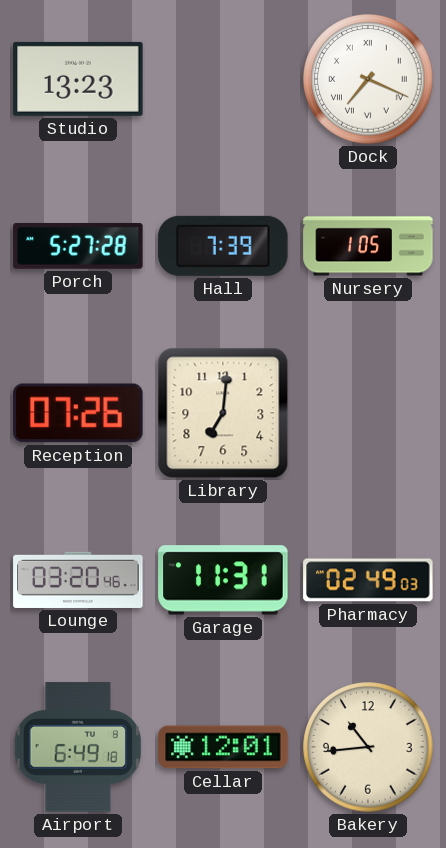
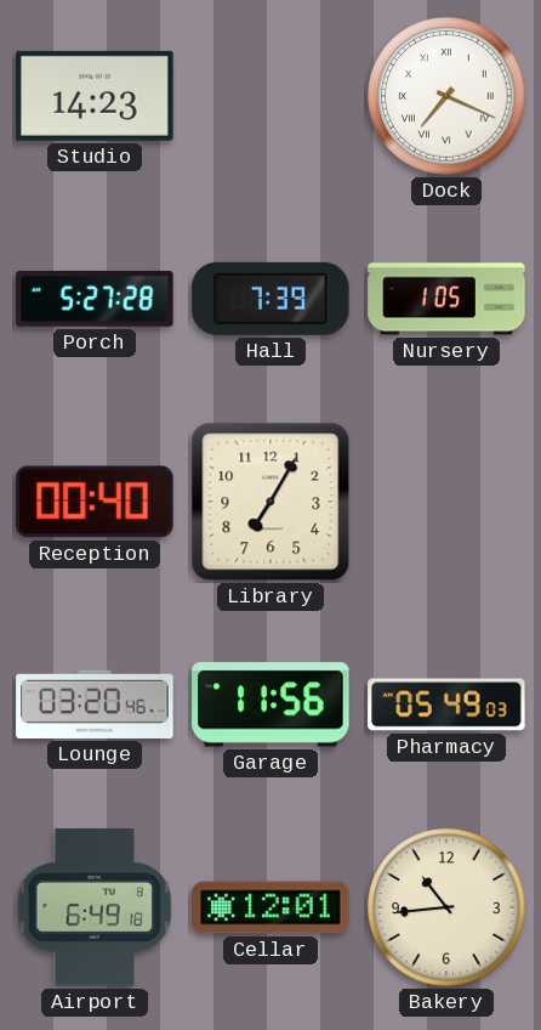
Studio: 13:23 -> 14:23 (95, 96)
Reception: 07:26 -> 00:40 (95, 502)
Library: 7:01 -> 7:05 (270, 502)
Garage: 11:31 -> 11:56 (270, 704)
Pharmacy: 02:49 -> 05:49 (446, 704)
